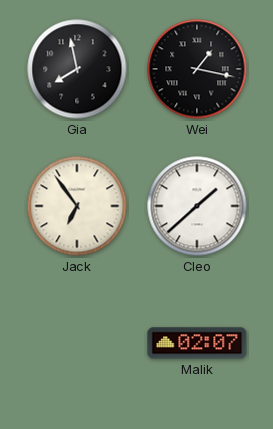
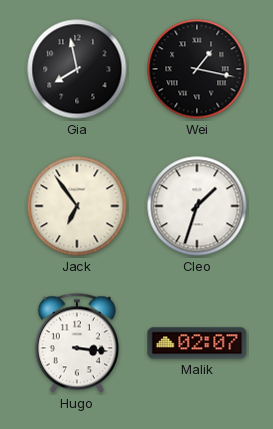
Cleo: 1:38 -> 1:33 (197, 206)
Hugo: none -> 3:16 (77, 343)
